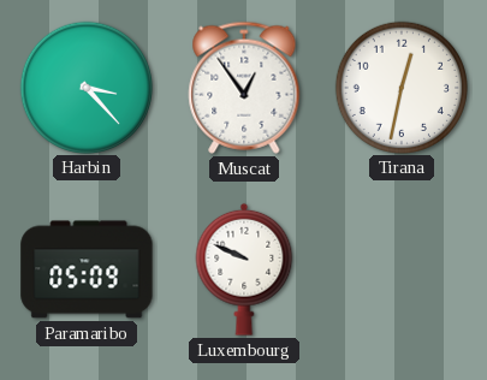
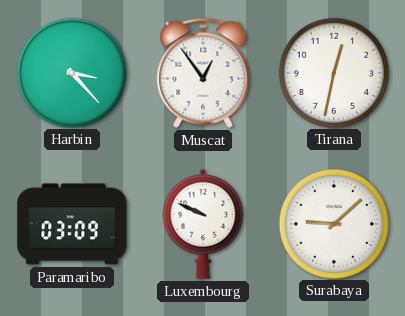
Paramaribo: 05:09 -> 03:09 (72, 224)
Surabaya: none -> 9:08 (333, 223)
